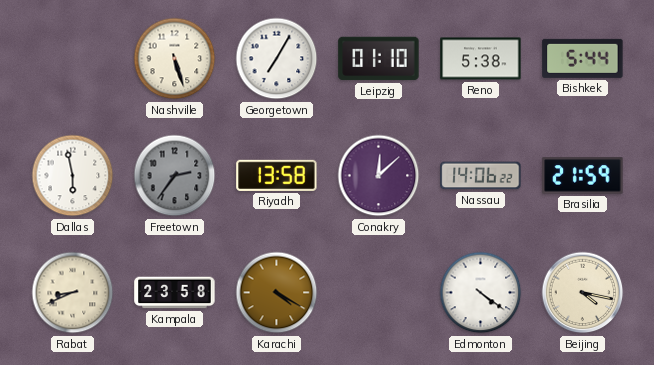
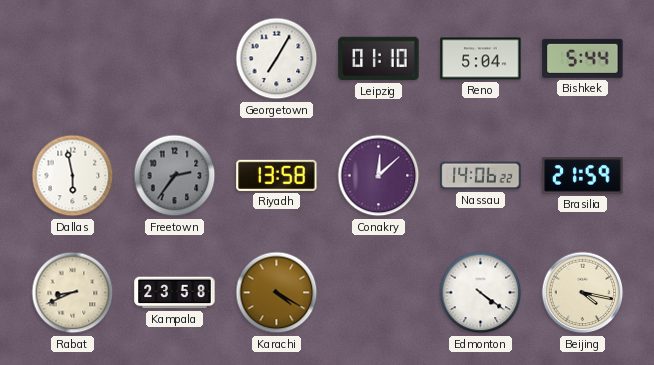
Nashville: 5:27 -> none (175, 59)
Reno: 5:38 -> 5:04 (481, 59)
